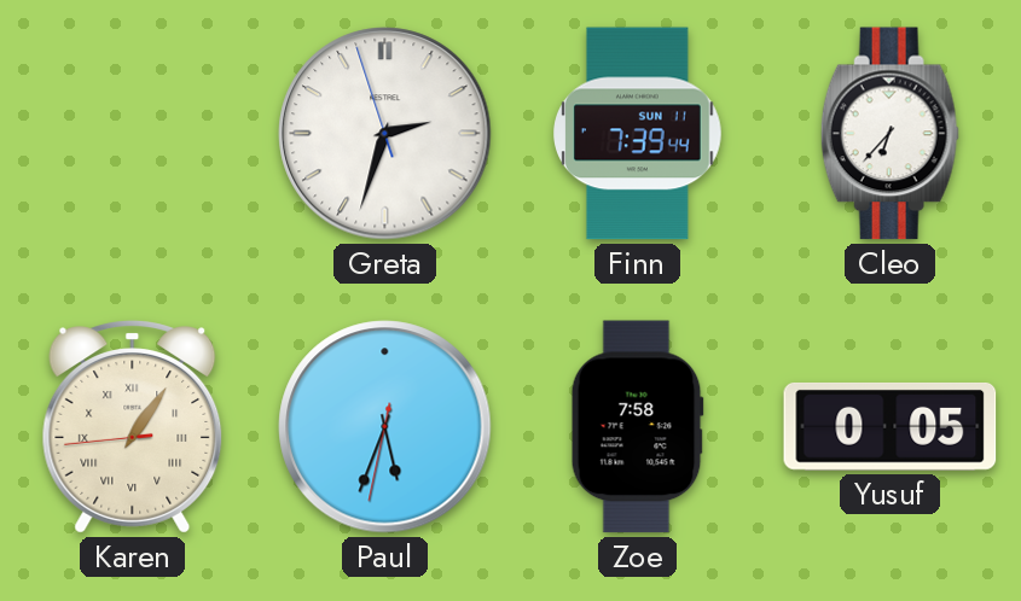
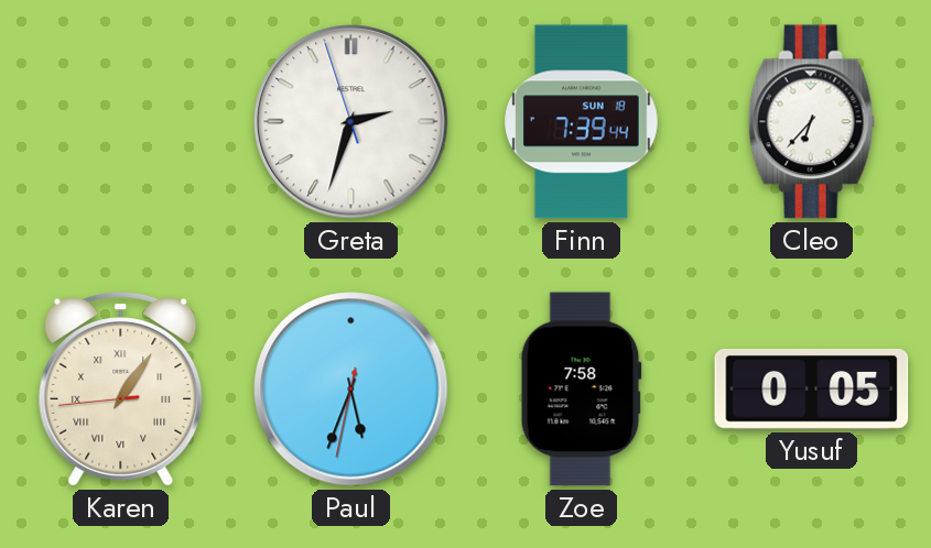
Finn date: SUN 11 -> SUN 18 (582, 122)
